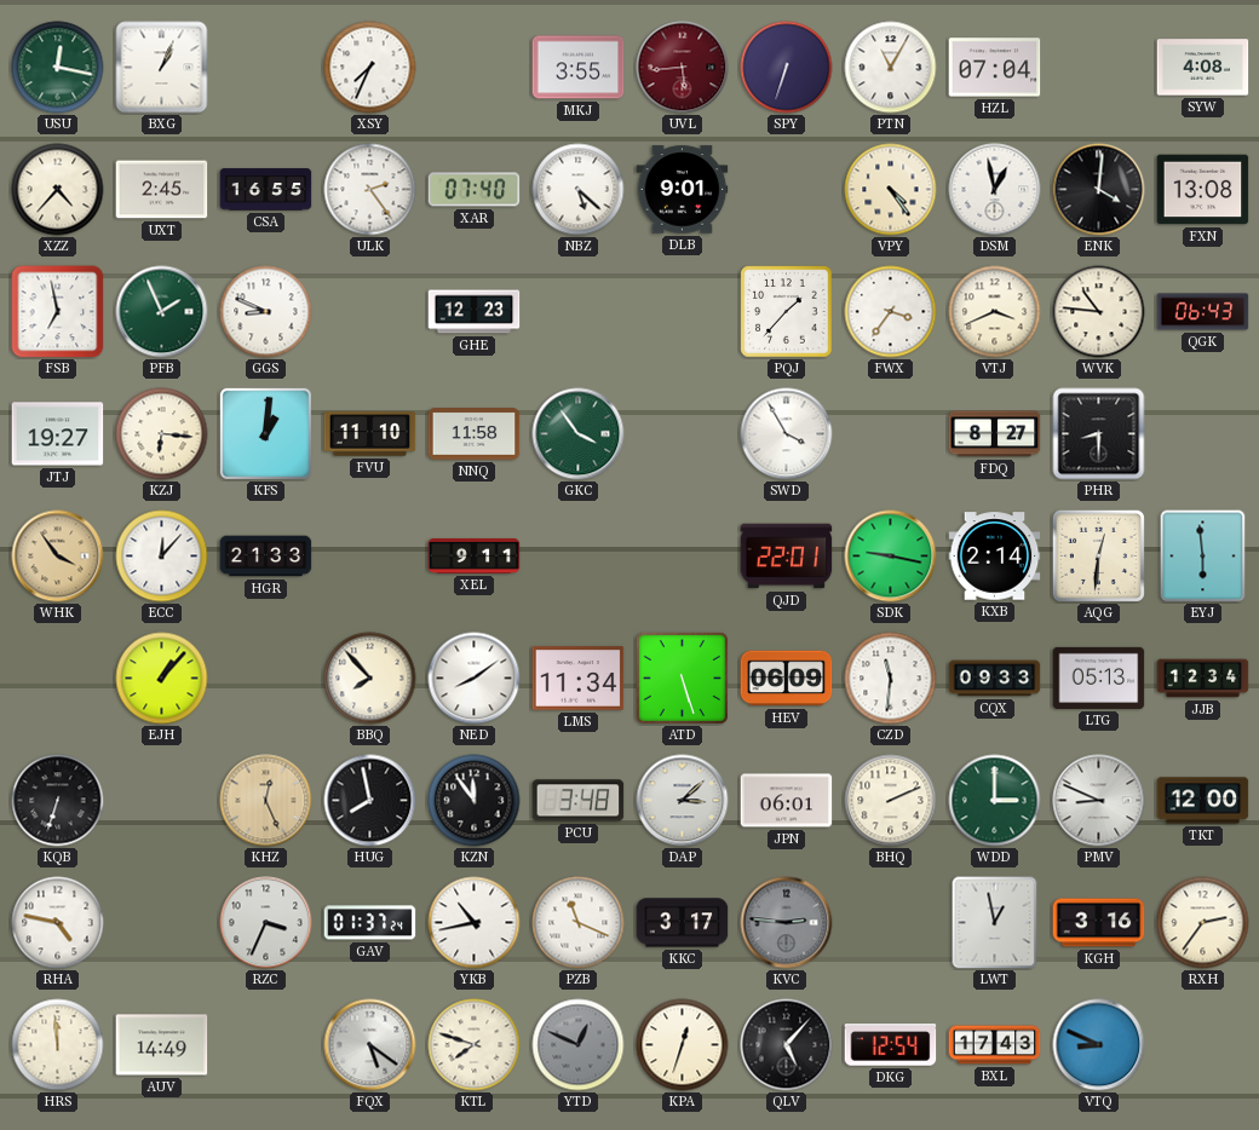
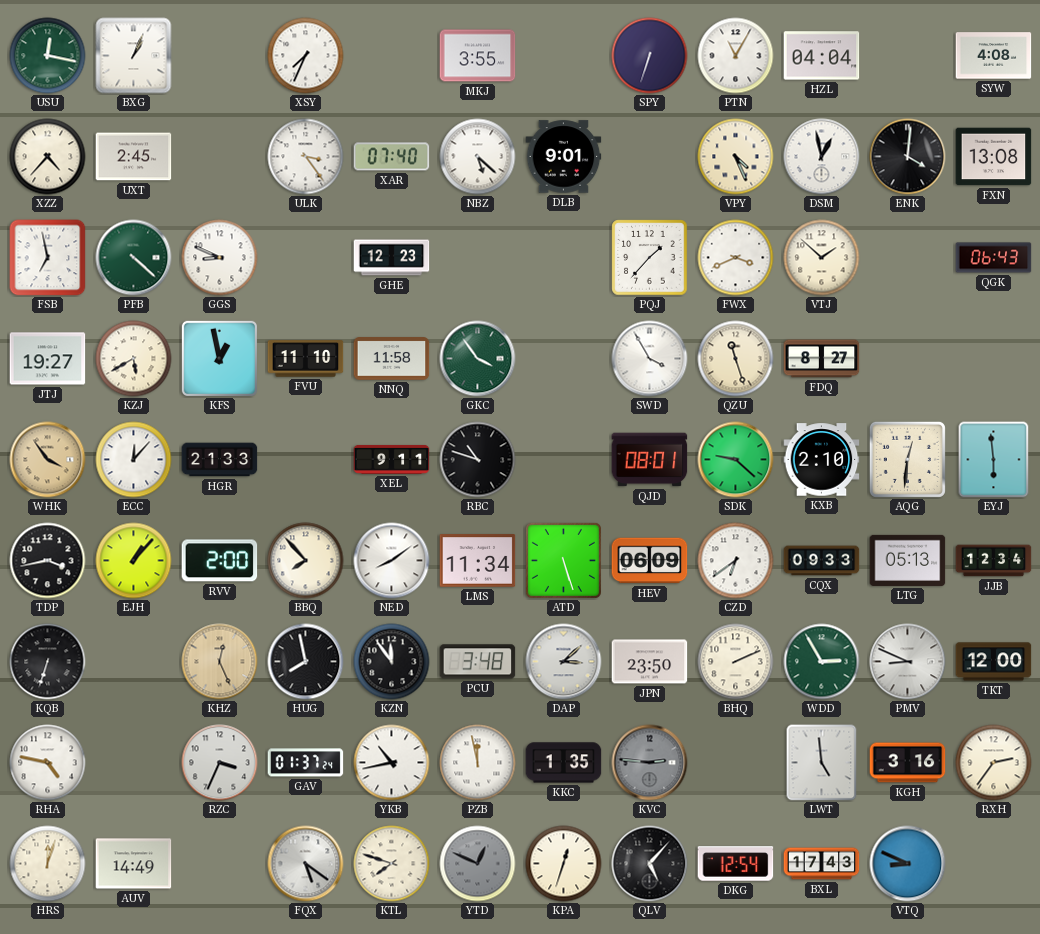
UVL: 5:44 -> none (683, 68)
HZL: 07:04 -> 04:04 (822, 56)
CSA: 16:55 -> none (266, 190)
ULK: 2:24 -> 3:24 (306, 157)
VPY: 4:24 -> 4:26 (736, 157)
PFB: 1:56 -> 4:22 (134, 258)
FWX: 3:36 -> 3:41 (736, 258)
VTJ: 3:41 -> 1:52 (822, 258)
WVK: 10:46 -> none (1099, 312)
KZJ: 6:16 -> 5:40 (134, 359)
KFS: 1:01 -> 12:58 (219, 358)
QZU: none -> 11:27 (736, 359)
PHR: 8:30 -> none (1099, 434)
RBC: none -> 10:48 (478, 460)
QJD: 22:01 -> 08:01 (650, 460)
SDK: 9:17 -> 9:22 (736, 460)
KXB: 2:14 -> 2:10 (822, 460)
TDP: none -> 3:43 (48, 561)
RVV: none -> 2:00 (220, 561)
CZD: 11:31 -> 6:39 (736, 561)
JPN: 06:01 -> 23:50 (650, 662)
WDD: 3:00 -> 2:55 (822, 662)
PZB: 11:19 -> 11:58 (478, 763)
KKC: 3:17 -> 1:35 (564, 763)
LWT: 12:58 -> 4:59 (822, 763)
HRS: 11:59 -> 12:03 (48, 864)
